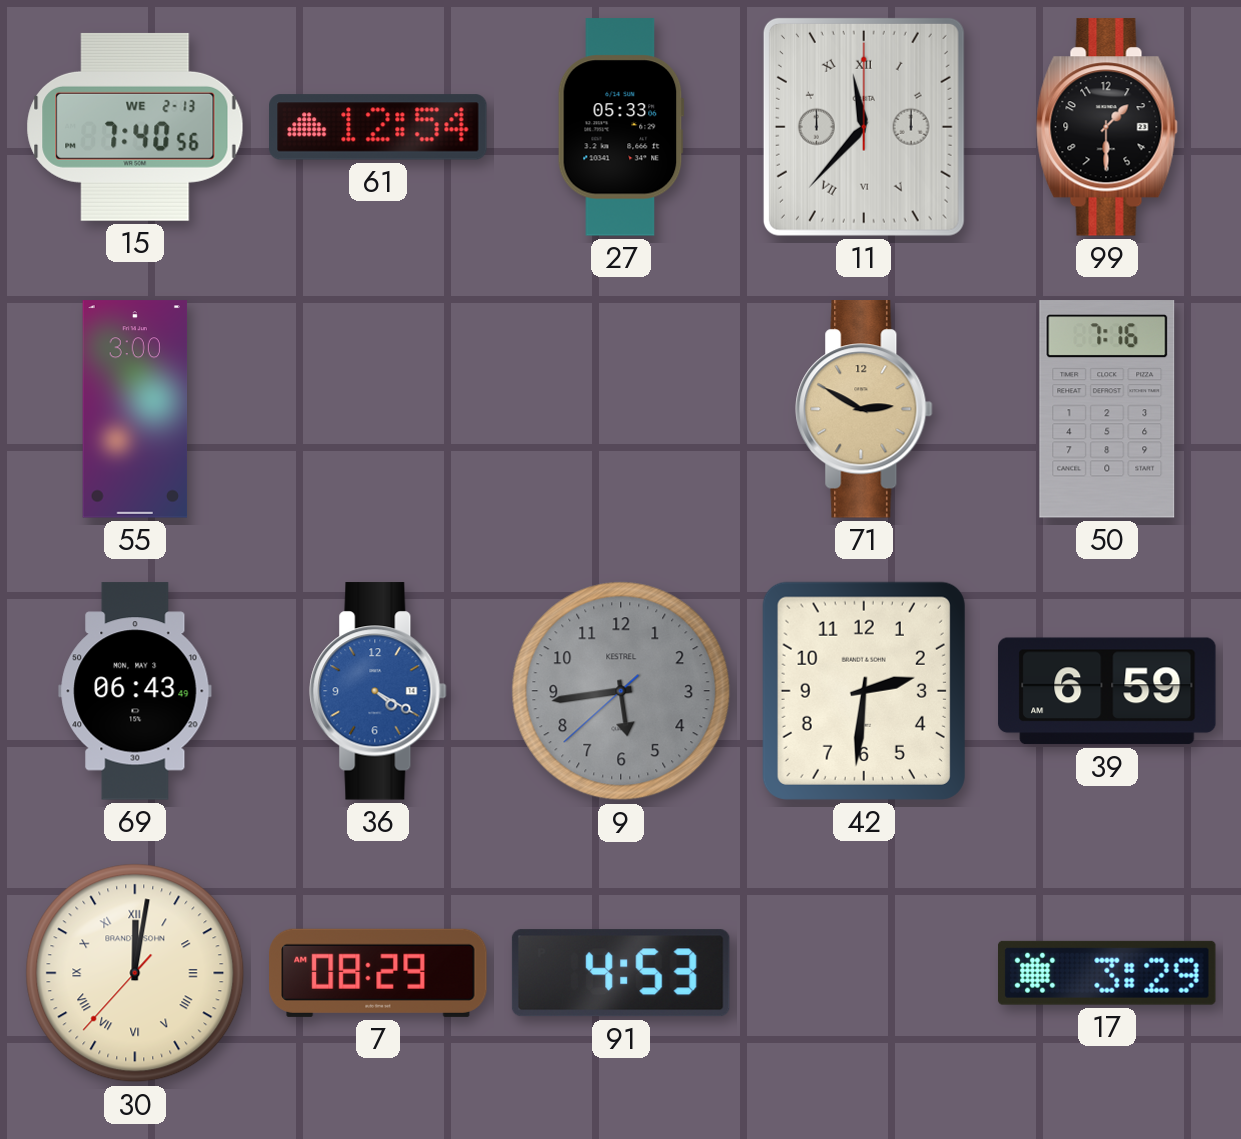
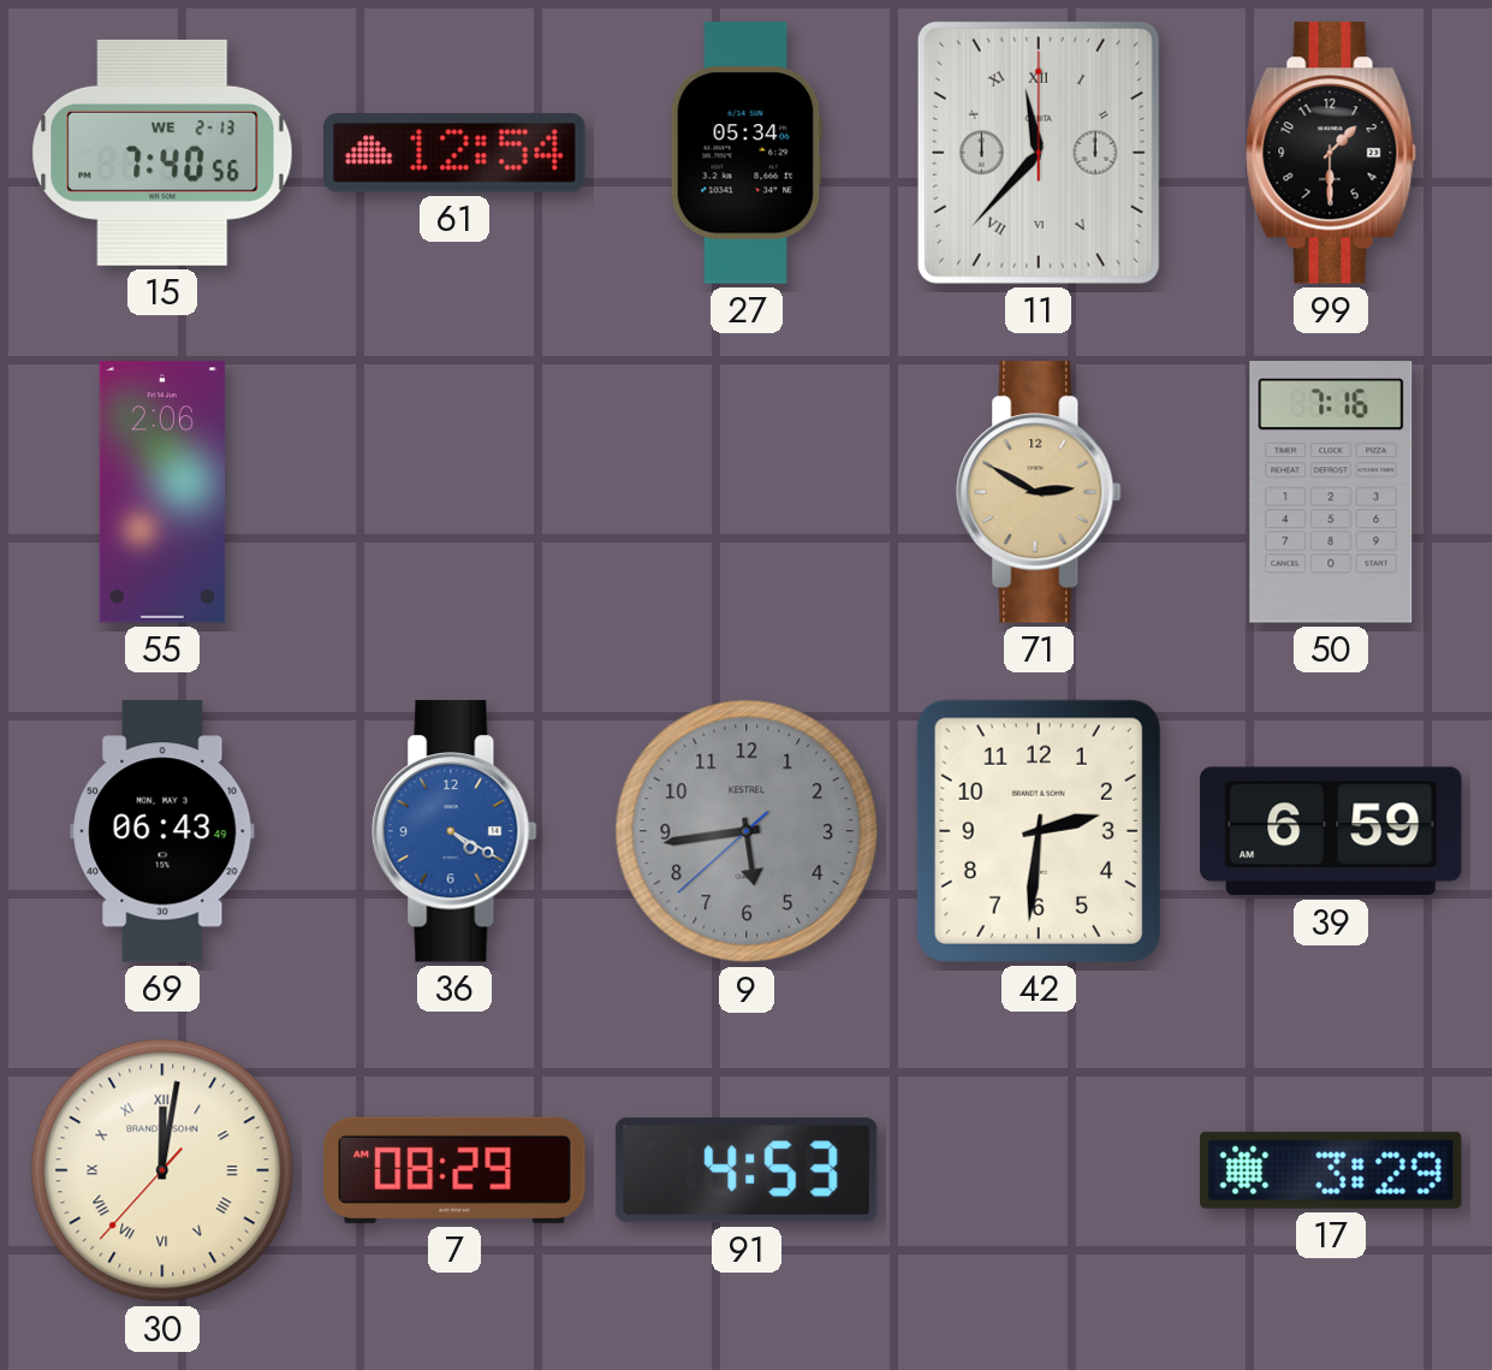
27: 05:33 -> 05:34 (747, 153)
55: 3:00 -> 2:06 (162, 492)
